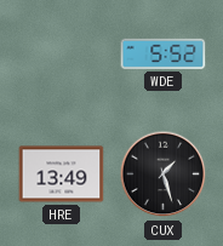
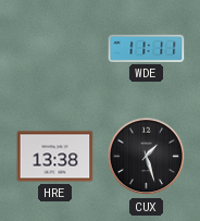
WDE: 5:52 -> 11:11 (147, 48)
HRE: 13:49 -> 13:38 (55, 157)
